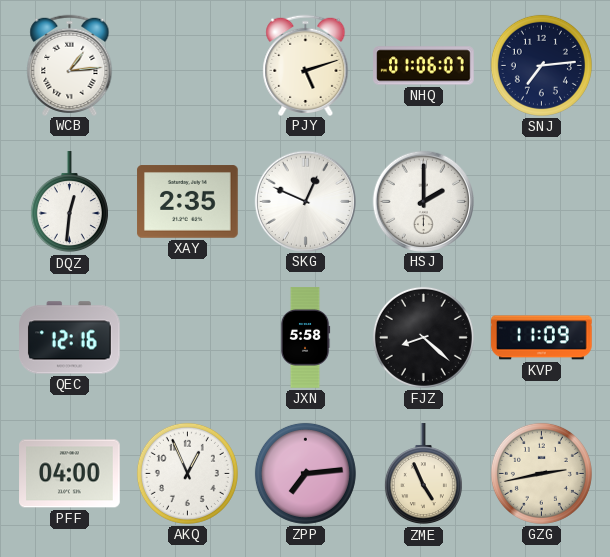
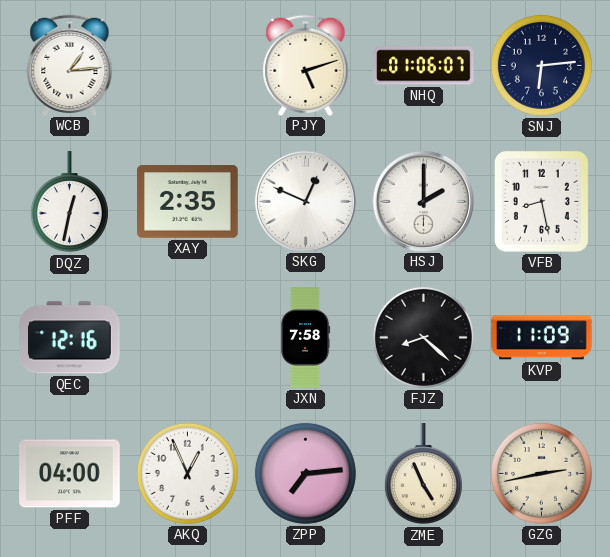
SNJ: 7:14 -> 6:14 (541, 65)
DQZ: 12:31 -> 12:32 (69, 202)
VFB: none -> 8:28 (541, 201)
JXN: 5:58 -> 7:58 (305, 338)
